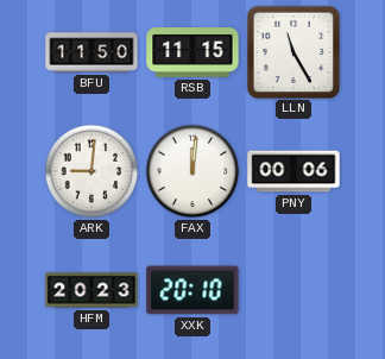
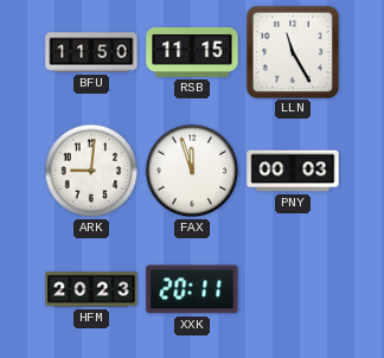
FAX: 12:01 -> 11:57 (192, 171)
PNY: 00:06 -> 00:03 (293, 171)
XXK: 20:10 -> 20:11 (192, 289)
